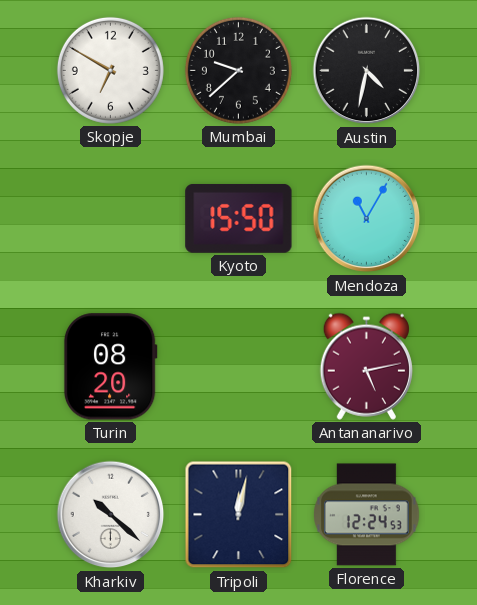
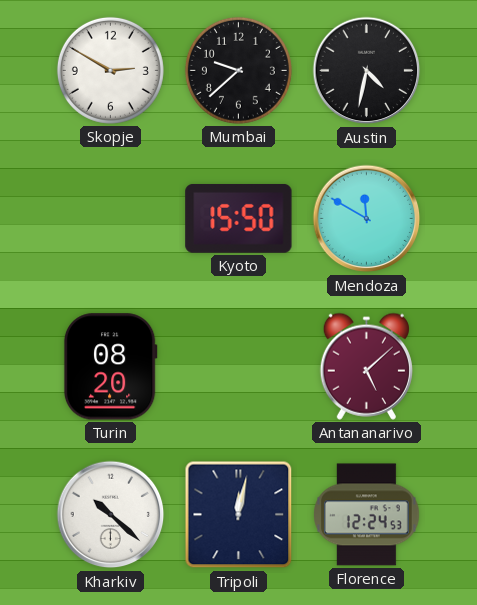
Skopje: 6:50 -> 2:50 (110, 70)
Mendoza: 11:05 -> 11:50 (367, 219)
Antananarivo: 5:13 -> 5:08 (366, 366)
